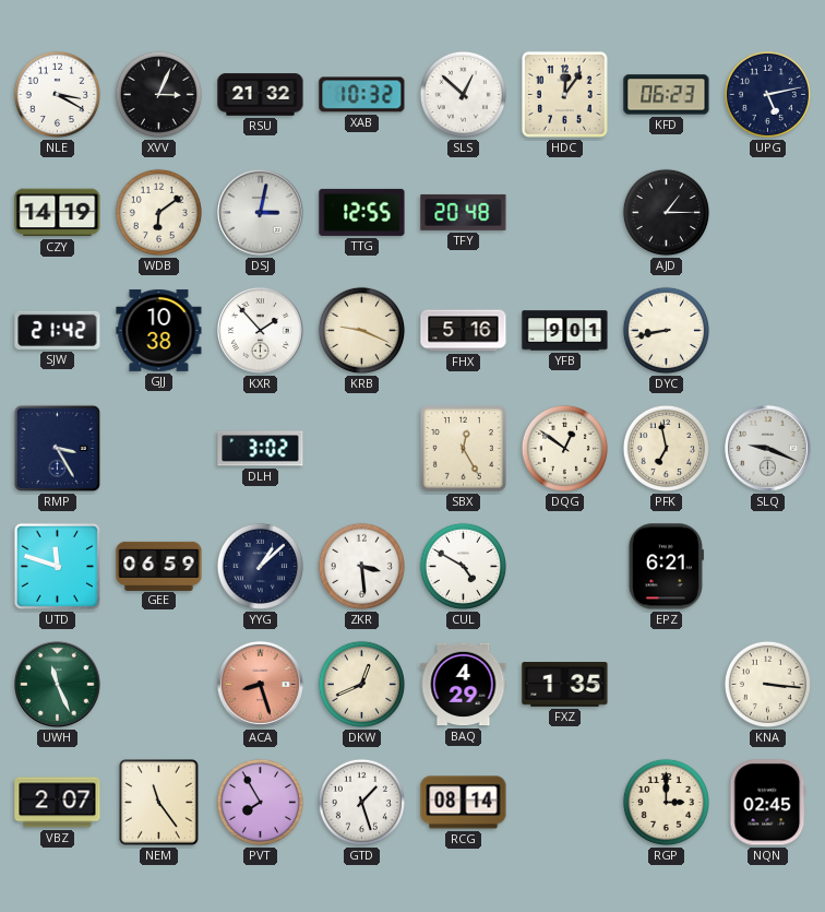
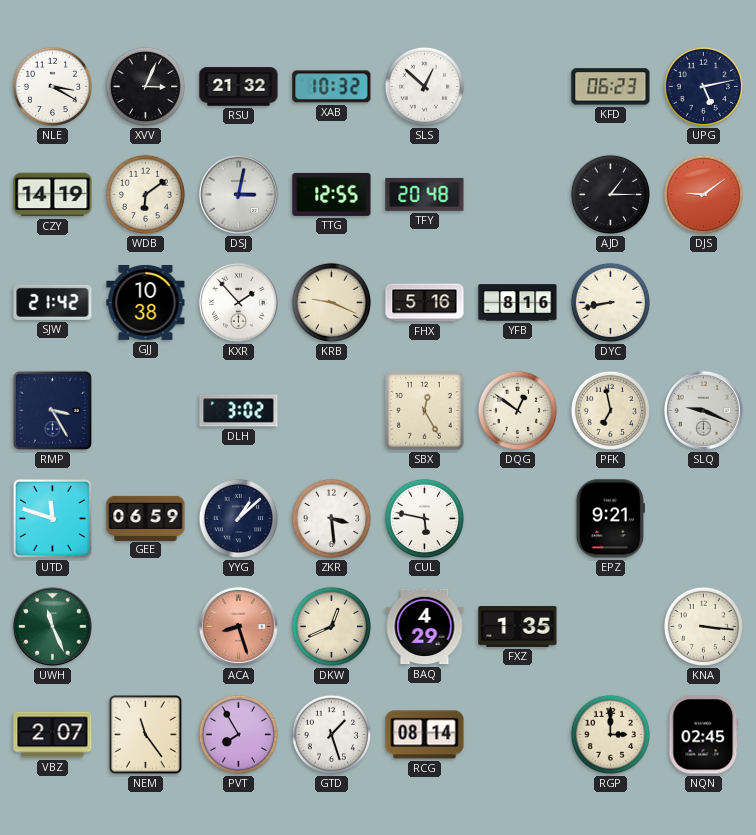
HDC: 12:06 -> none (564, 94)
DJS: none -> 9:09 (703, 194)
YFB: 9:01 -> 8:16 (518, 303)
CUL: 4:50 -> 5:47 (424, 518)
EPZ: 6:21 -> 9:21 (610, 519)
